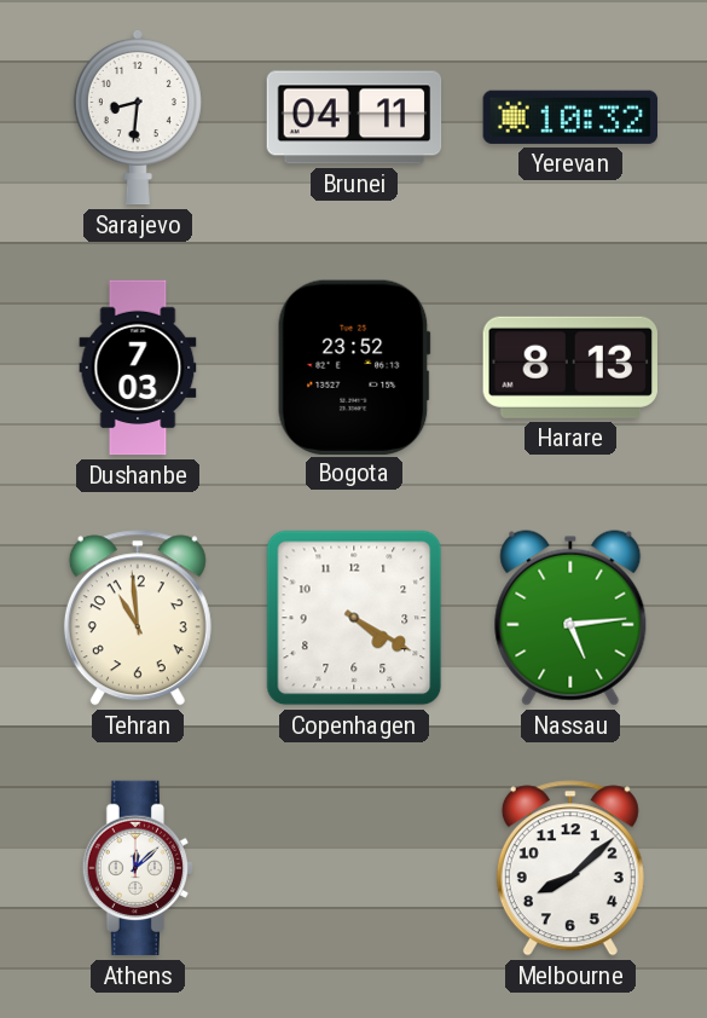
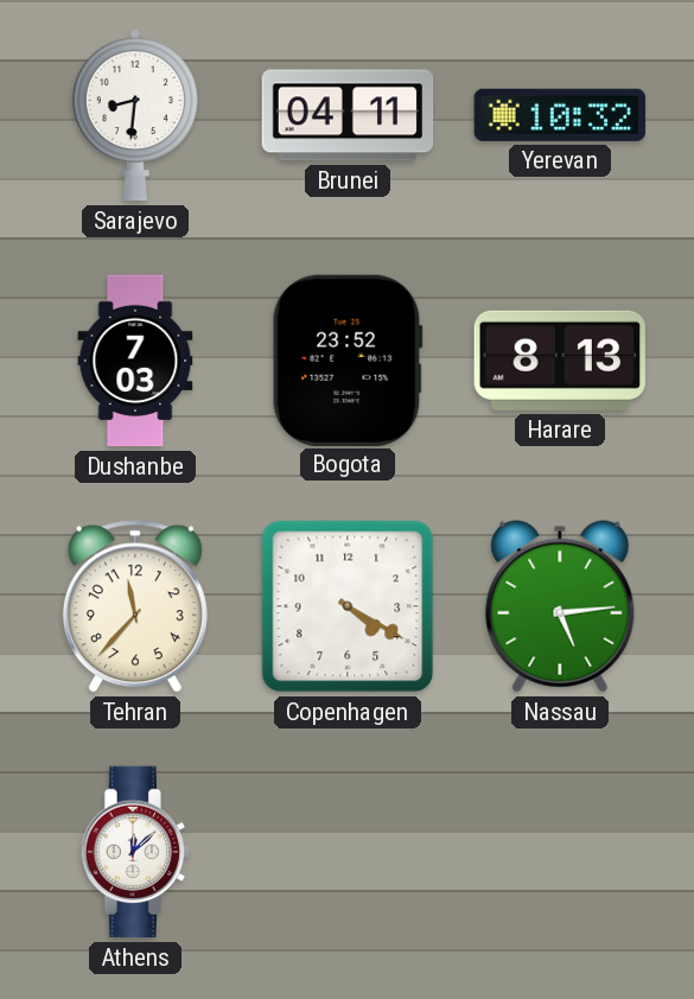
Tehran: 10:59 -> 11:37 (135, 606)
Melbourne: 8:08 -> none (570, 868)
